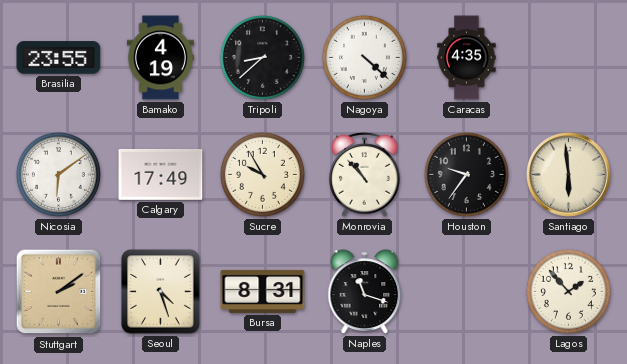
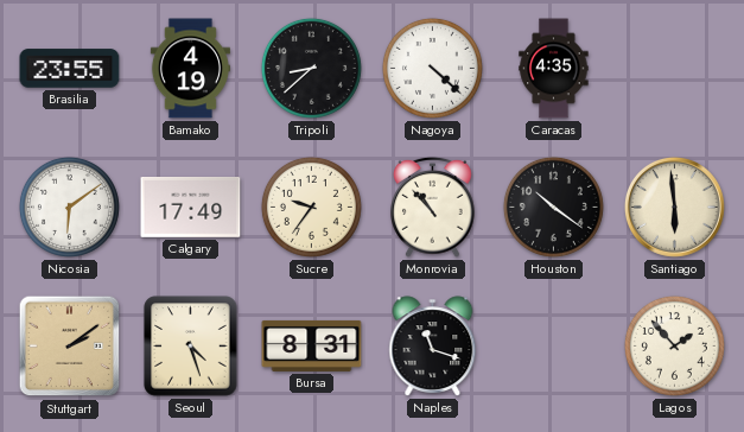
Sucre: 9:55 -> 9:36 (311, 207)
Houston: 9:36 -> 10:21 (553, 207)
